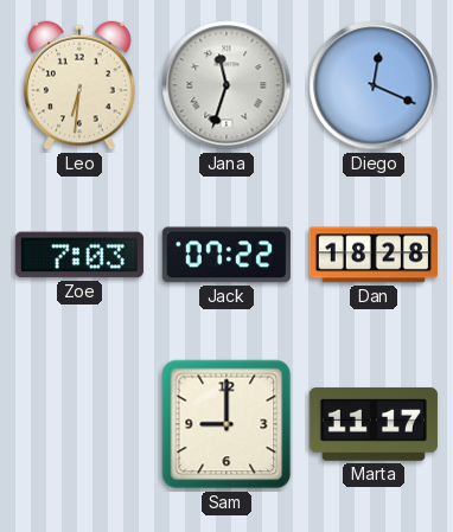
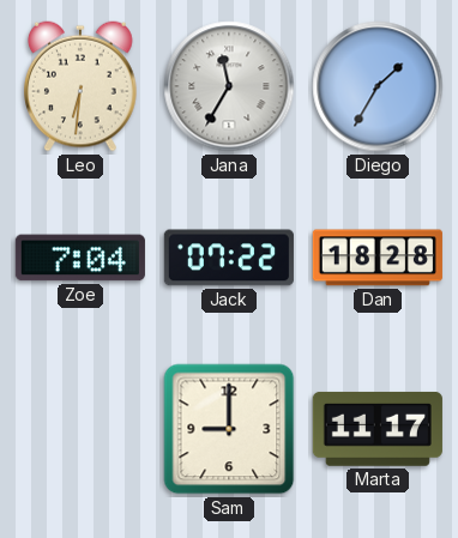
Jana: 11:33 -> 11:35 (229, 86)
Diego: 12:19 -> 1:35 (378, 86)
Zoe: 7:03 -> 7:04 (80, 258)
